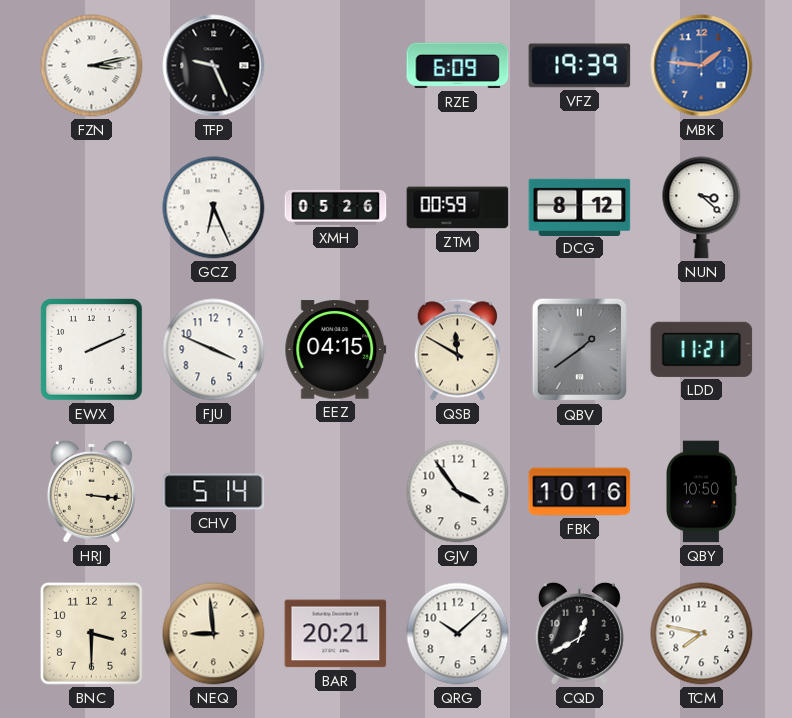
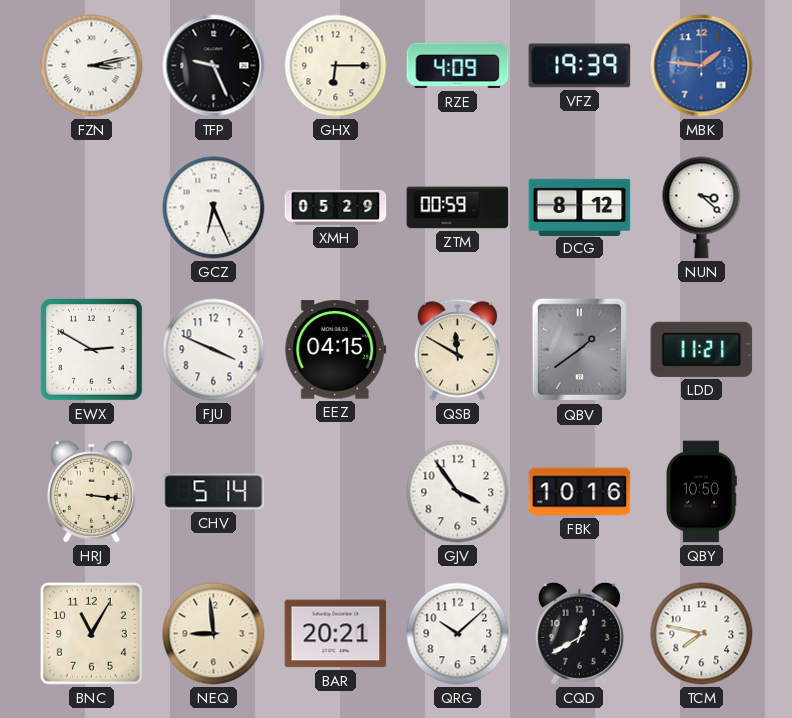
GHX: none -> 6:15 (336, 66)
RZE: 6:09 -> 4:09 (458, 66)
XMH: 05:26 -> 05:29 (336, 207)
EWX: 2:11 -> 2:50 (92, 350)
BNC: 3:30 -> 11:05 (91, 633)
